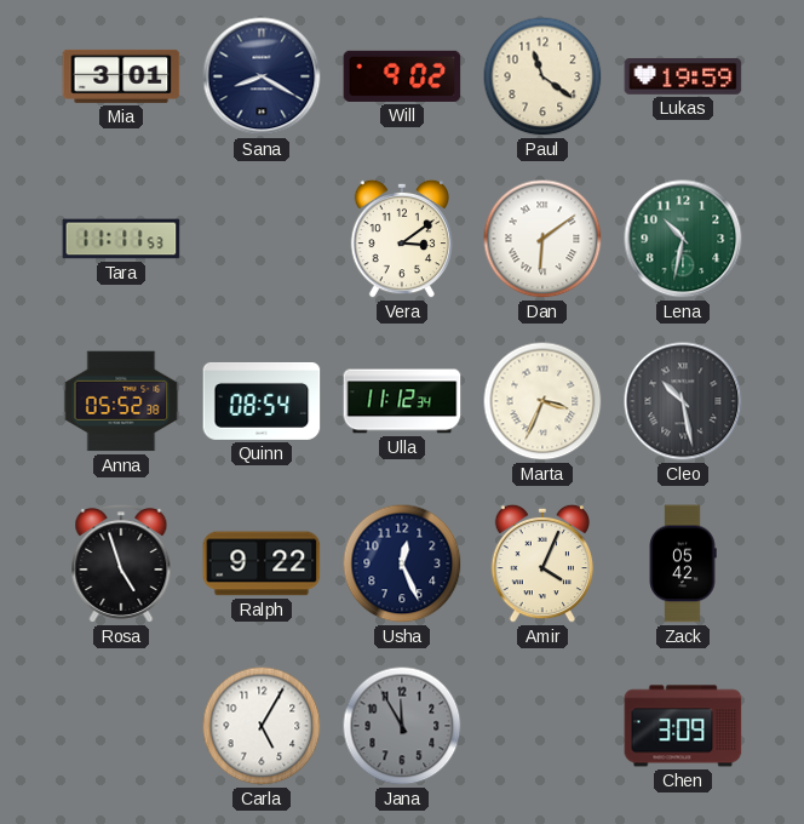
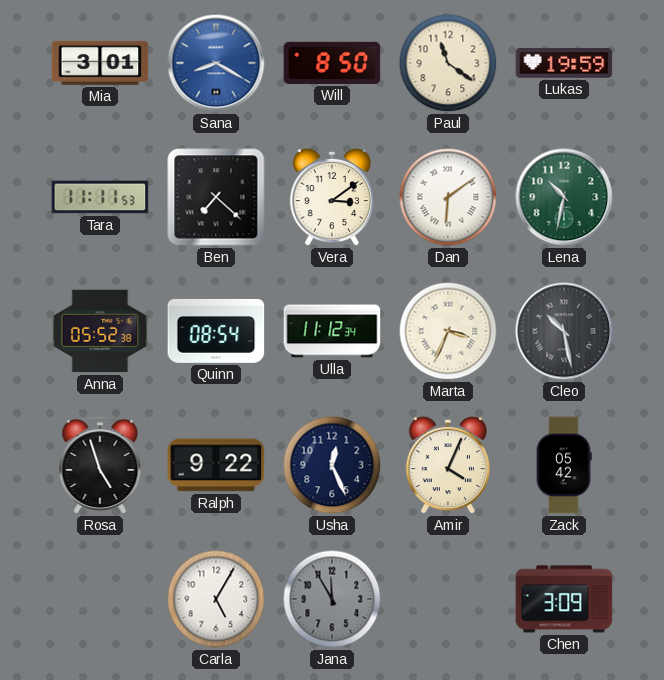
Sana dial: navy -> blue (216, 63)
Will: 9:02 -> 8:50 (332, 63)
Ben: none -> 7:22 (216, 197)
